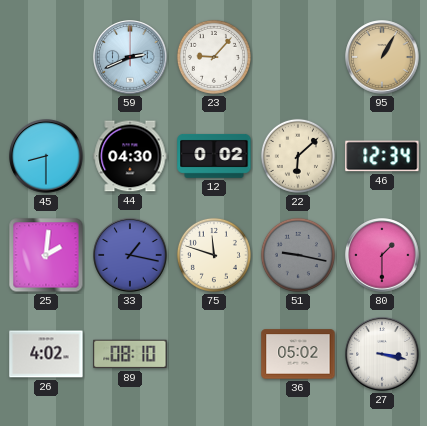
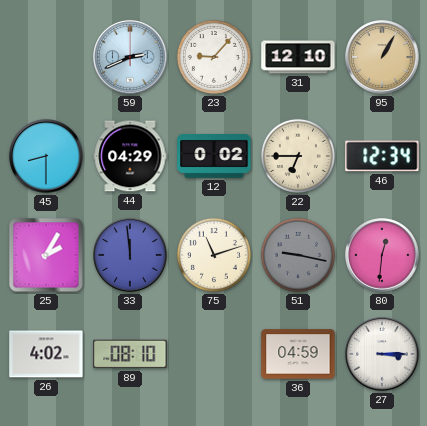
31: none -> 12:10 (298, 57)
44: 04:30 -> 04:29 (130, 156)
22: 6:08 -> 6:45 (298, 156)
25: 2:01 -> 2:05 (46, 255)
33: 1:17 -> 11:59 (130, 255)
75: 11:48 -> 11:12 (214, 255)
80: 1:30 -> 12:31 (382, 255)
36: 05:02 -> 04:59 (298, 354)
27: 3:17 -> 3:15 (382, 354)
